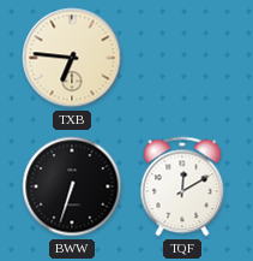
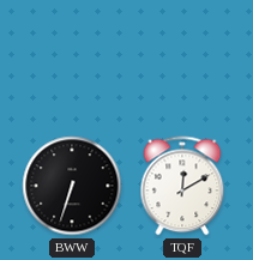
TXB: 6:46 -> none (72, 58)
